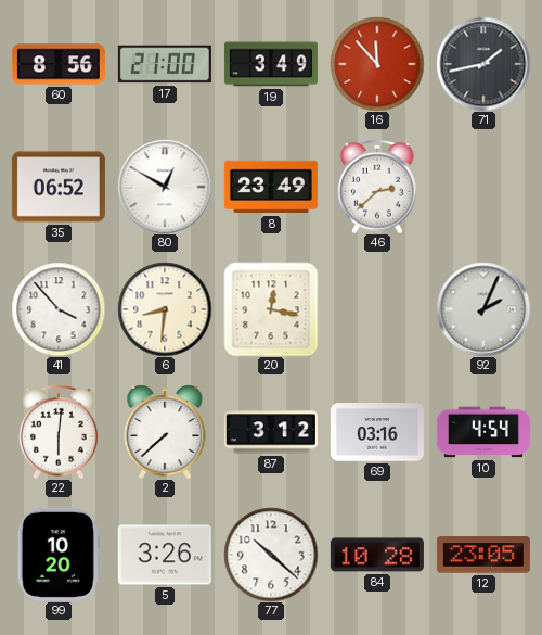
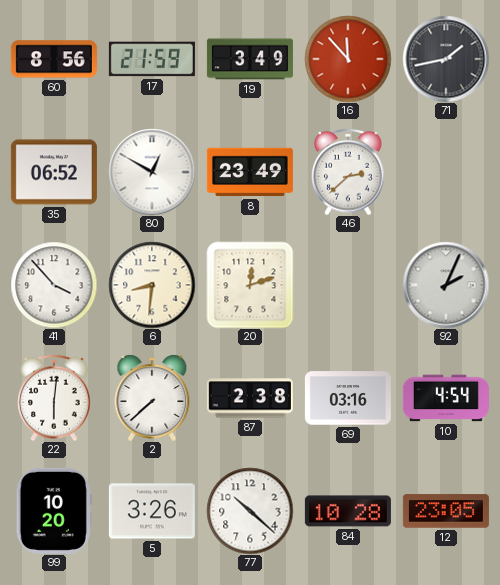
17: 21:00 -> 21:59 (152, 59)
20: 12:17 -> 12:12 (250, 285)
87: 3:12 -> 2:38 (250, 398)
